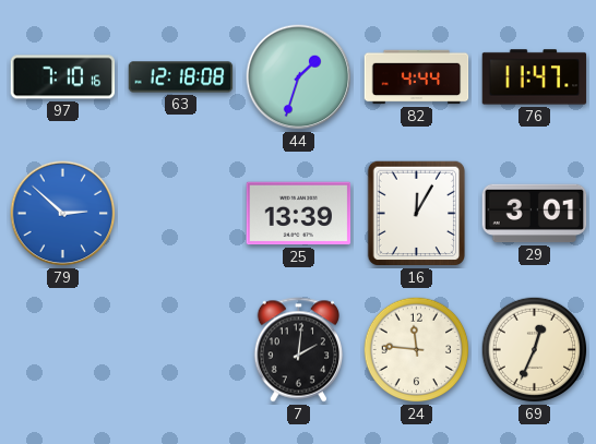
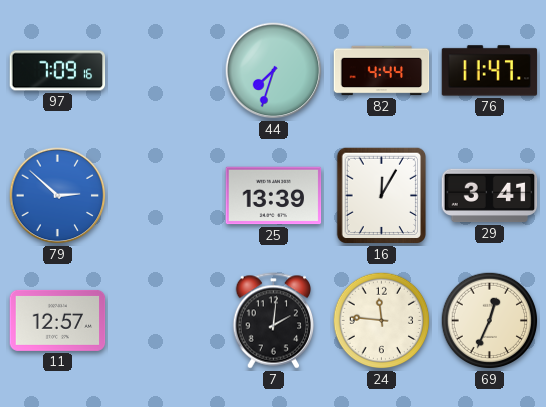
97: 7:10 -> 7:09 (58, 71)
63: 12:18 -> none (181, 77)
44: 1:33 -> 7:33 (274, 71)
29: 3:01 -> 3:41 (490, 196)
11: none -> 12:57 (58, 320)
